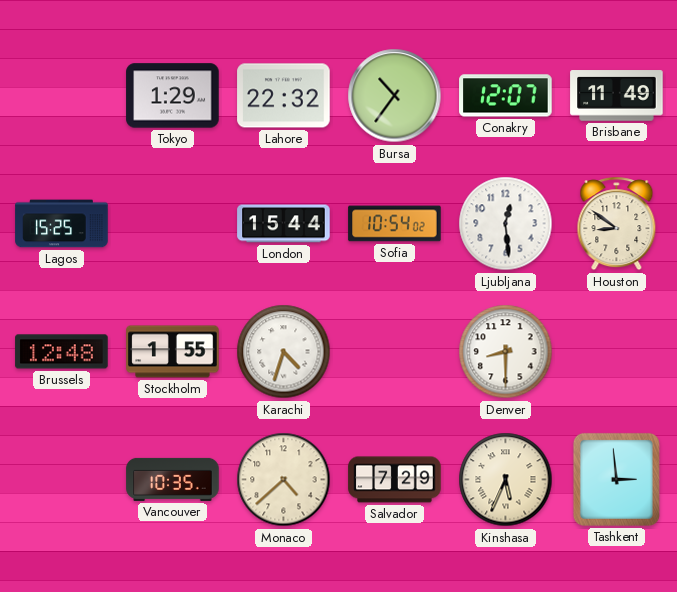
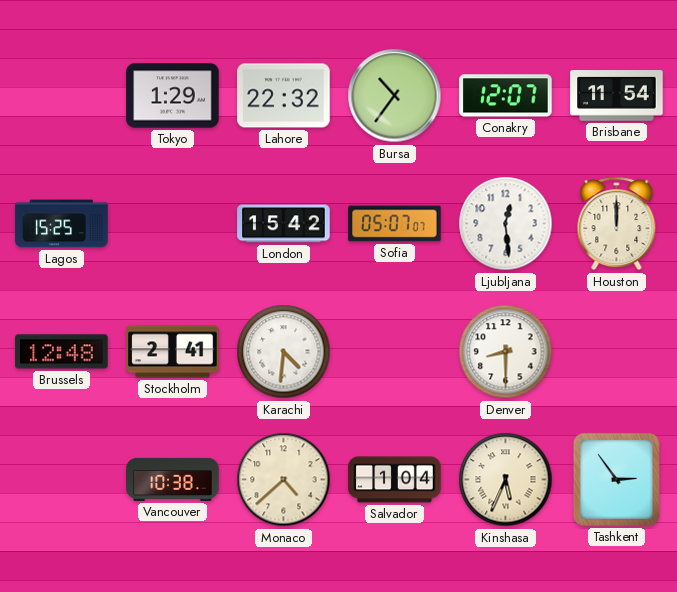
Brisbane: 11:49 -> 11:54 (617, 96)
London: 15:44 -> 15:42 (284, 224)
Sofia: 10:54 -> 05:07 (395, 224)
Houston: 8:51 -> 12:00 (617, 224)
Stockholm: 1:55 -> 2:41 (173, 352)
Karachi: 4:33 -> 4:31 (284, 352)
Vancouver: 10:35 -> 10:38 (173, 479)
Salvador: 7:29 -> 1:04 (395, 480)
Tashkent: 2:59 -> 2:54 (616, 479)
